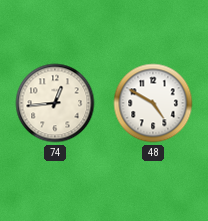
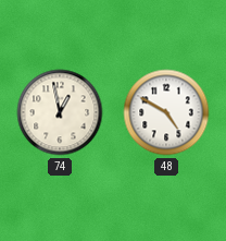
74: 12:44 -> 12:58 (60, 112)
